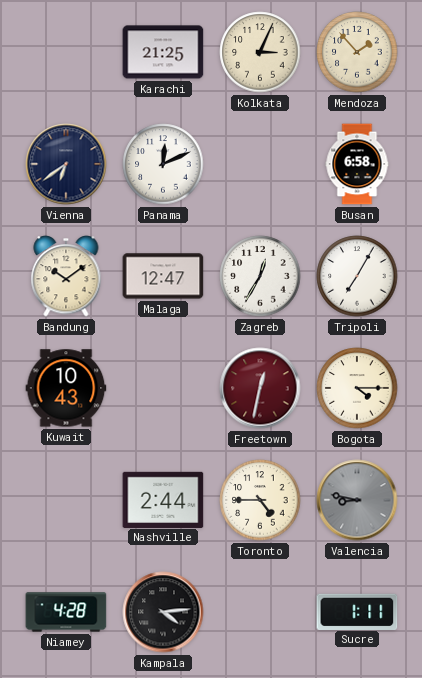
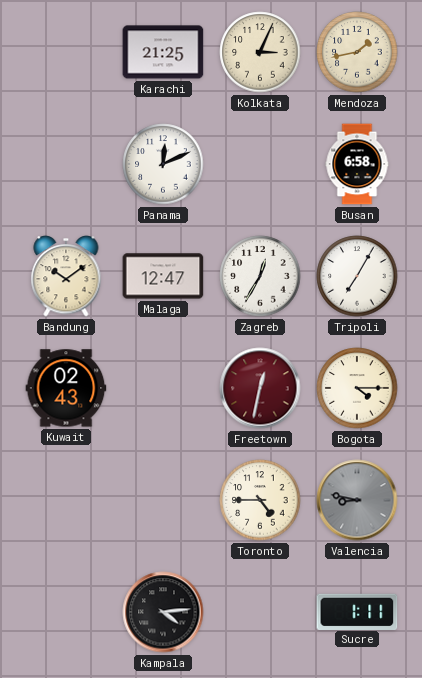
Mendoza: 1:53 -> 1:43 (357, 52)
Vienna: 6:39 -> none (66, 164)
Kuwait: 10:43 -> 02:43 (66, 388)
Nashville: 2:44 -> none (163, 499)
Niamey: 4:28 -> none (66, 612)
